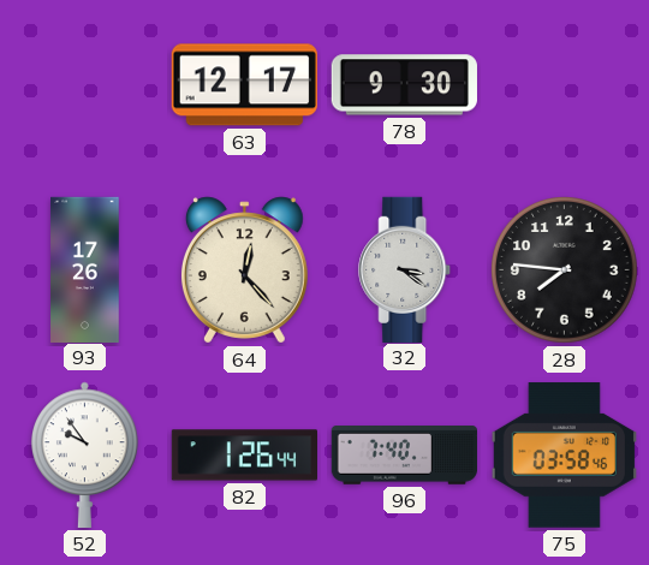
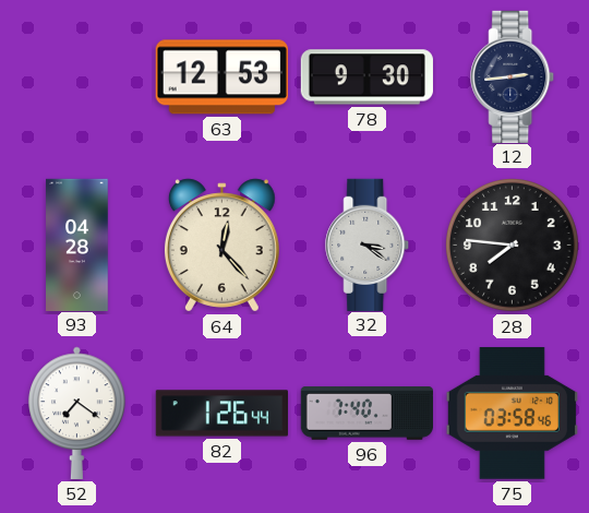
63: 12:17 -> 12:53 (221, 77)
12: none -> 2:44 (513, 76)
93: 17:26 -> 04:28 (77, 244)
52: 9:54 -> 7:21 (77, 413)
